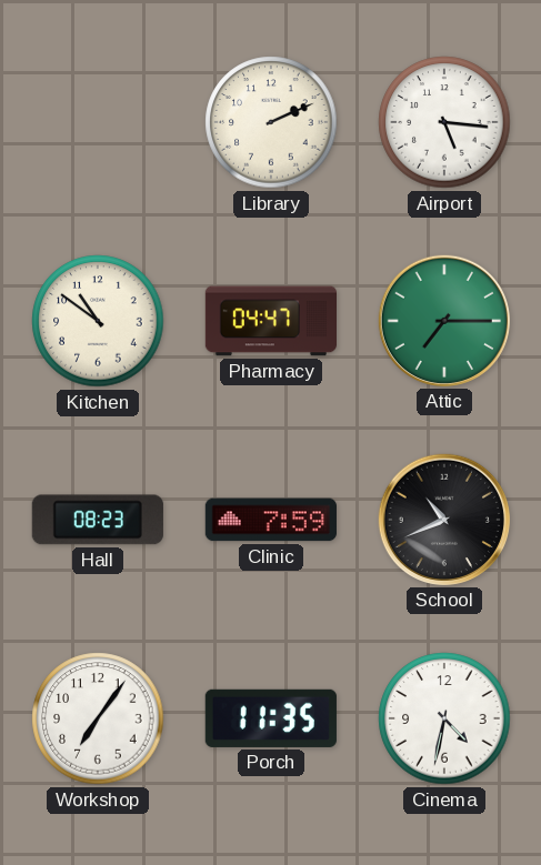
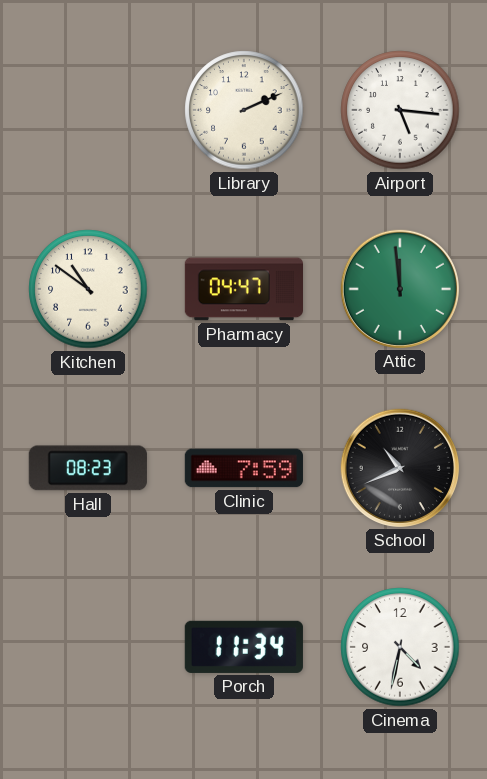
Attic: 7:15 -> 11:59 (400, 289)
Workshop: 7:06 -> none (98, 718)
Porch: 11:35 -> 11:34 (244, 647)
